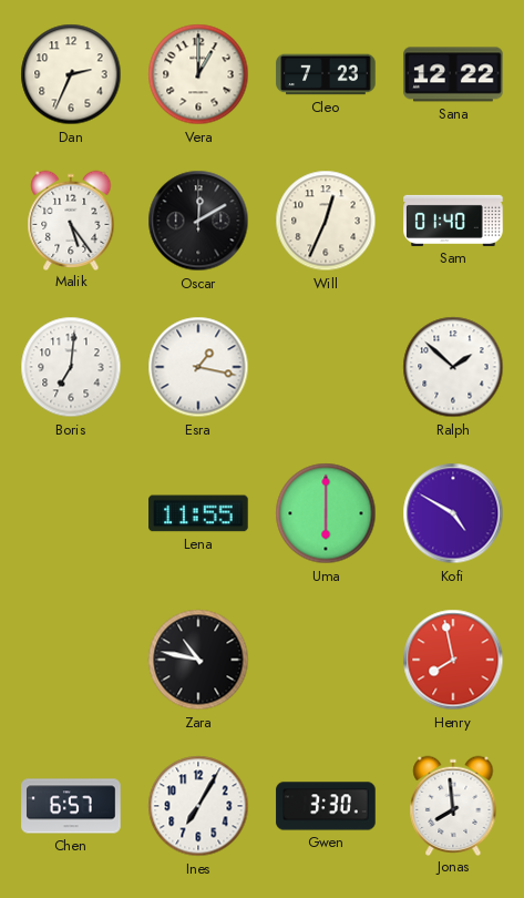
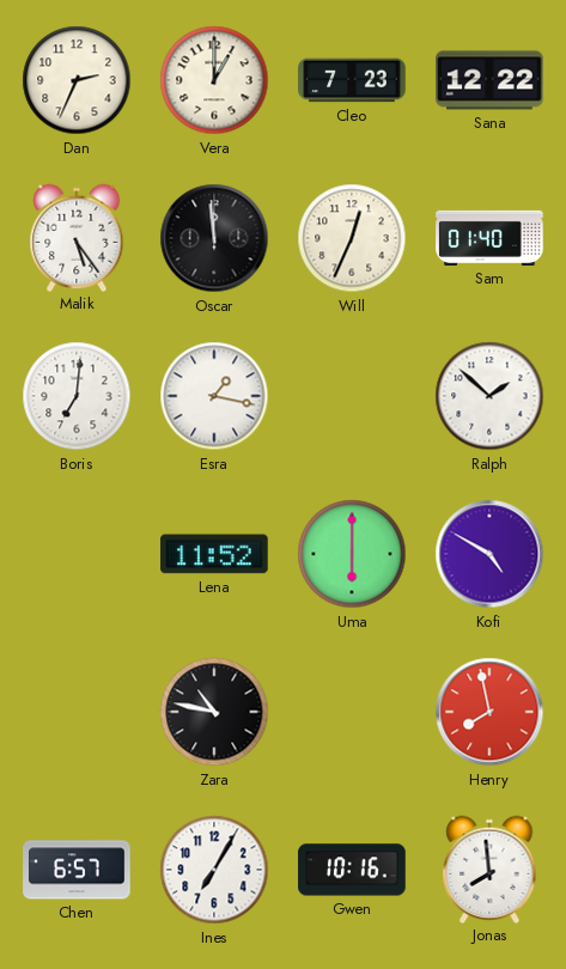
Oscar: 12:10 -> 11:59 (214, 238)
Lena: 11:55 -> 11:52 (214, 554)
Gwen: 3:30 -> 10:16 (352, 870)
